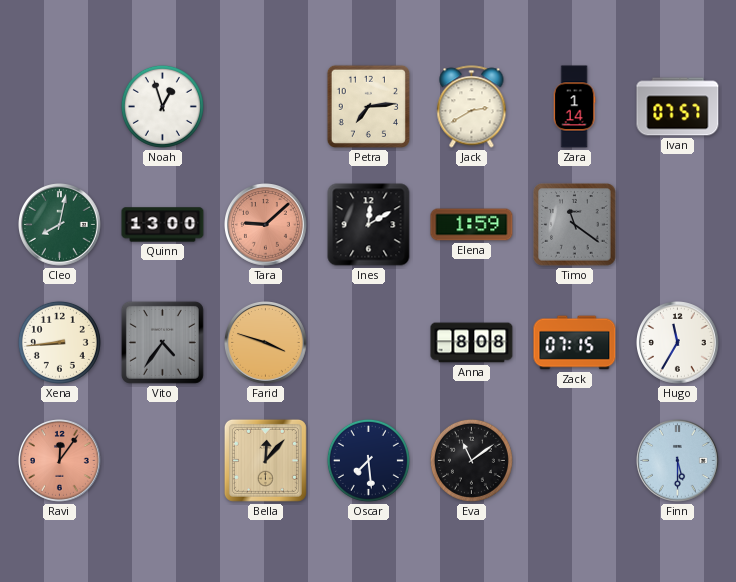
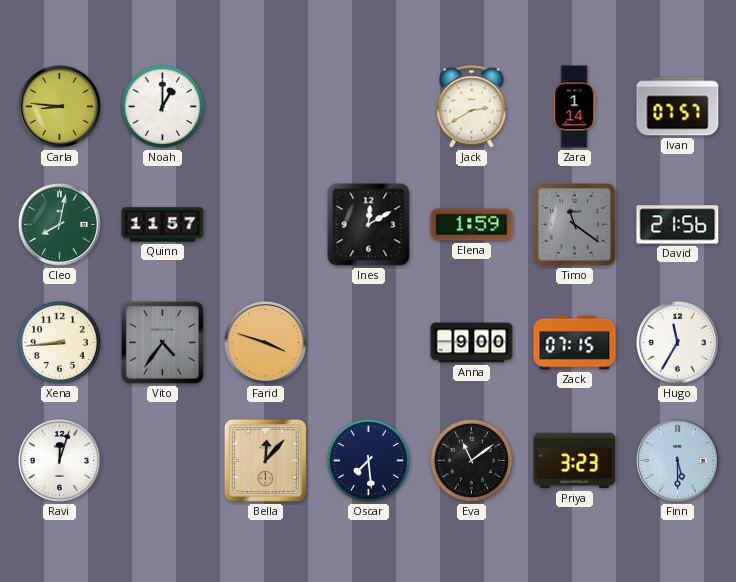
Carla: none -> 8:46 (60, 107)
Noah: 12:57 -> 1:00 (162, 106)
Petra: 7:14 -> none (368, 106)
Quinn: 13:00 -> 11:57 (163, 225)
Tara: 9:08 -> none (266, 225)
David: none -> 21:56 (678, 225)
Anna: 8:08 -> 9:00 (472, 343)
Ravi: 12:06 -> 12:03 (60, 461)
Ravi dial: salmon -> white (60, 461)
Priya: none -> 3:23 (575, 461)
